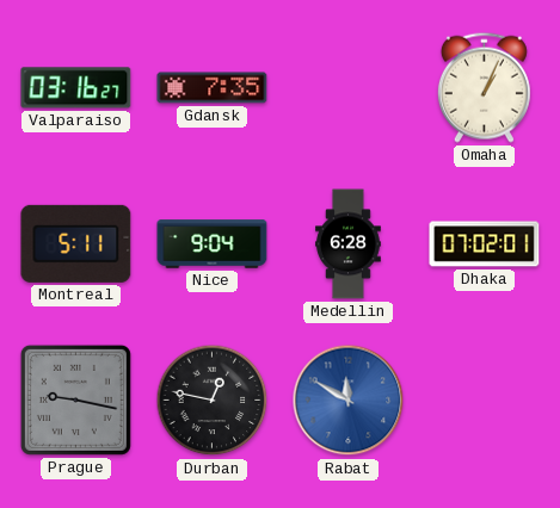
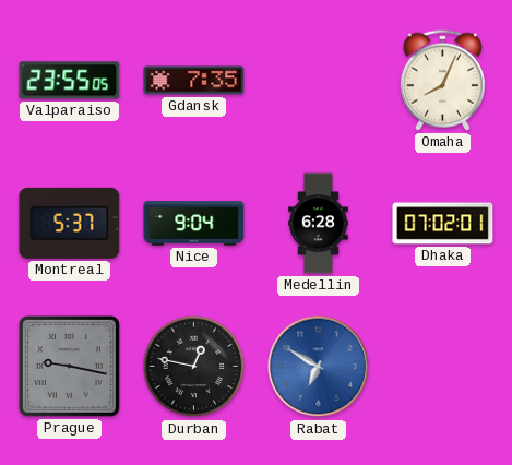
Valparaiso: 03:16 -> 23:55 (70, 81)
Omaha: 1:04 -> 8:04 (442, 80)
Montreal: 5:11 -> 5:37 (70, 223)
Rabat: 11:50 -> 6:50 (319, 367)
